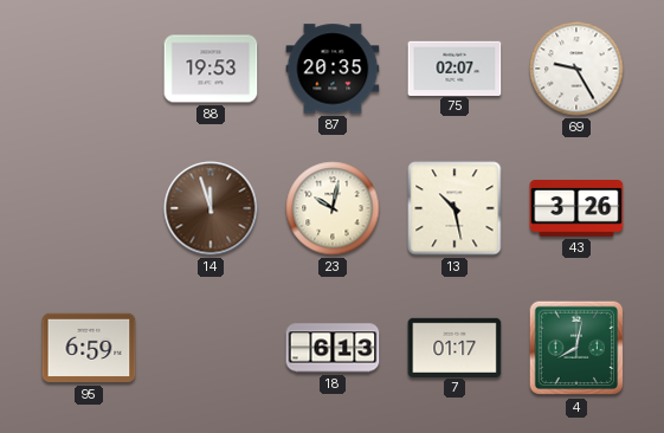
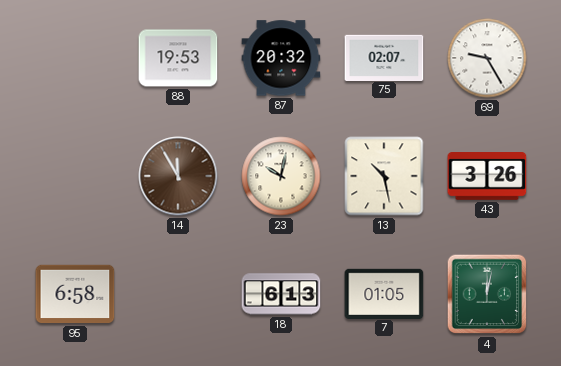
87: 20:35 -> 20:32 (281, 58)
14: 11:57 -> 11:55 (178, 176)
95: 6:59 -> 6:58 (75, 294)
7: 01:17 -> 01:05 (384, 293)
4: 8:02 -> 12:02 (487, 294)
